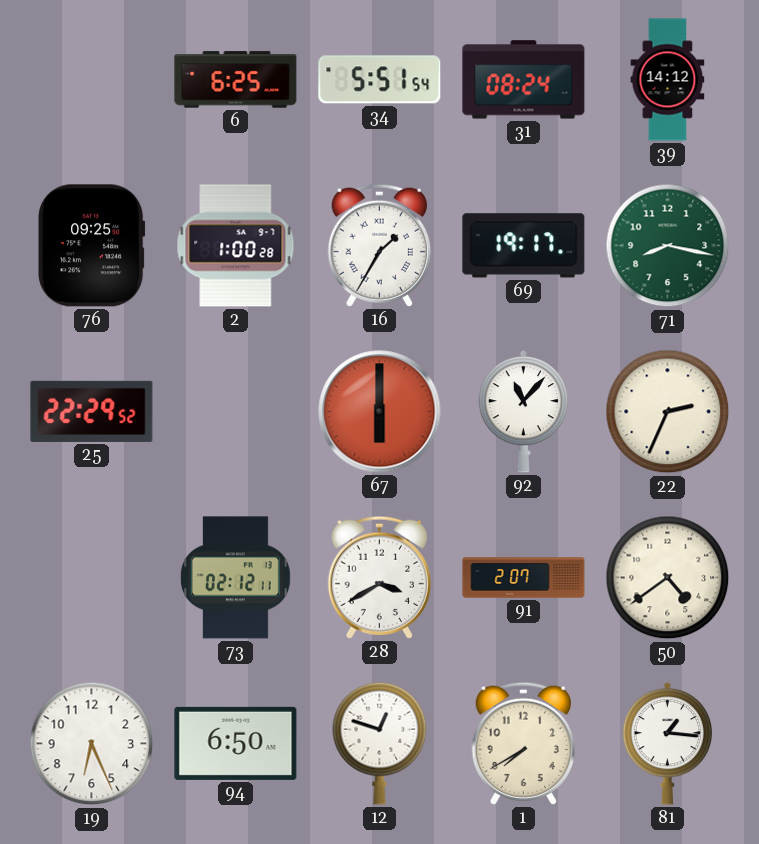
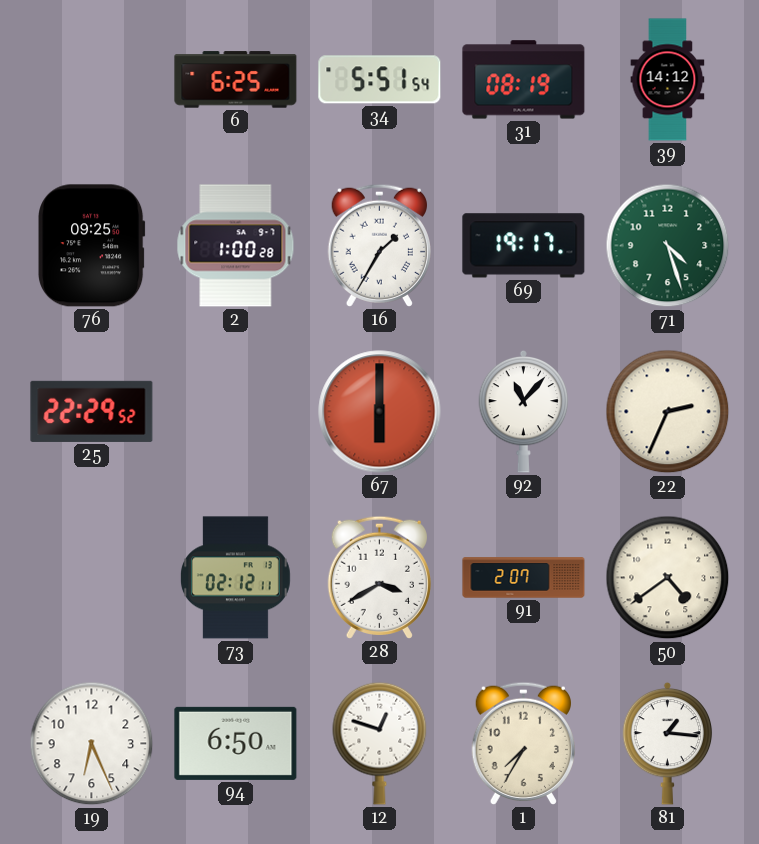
31: 08:24 -> 08:19 (524, 80)
71: 8:17 -> 4:27 (668, 246)
1: 7:40 -> 7:35 (523, 743)
